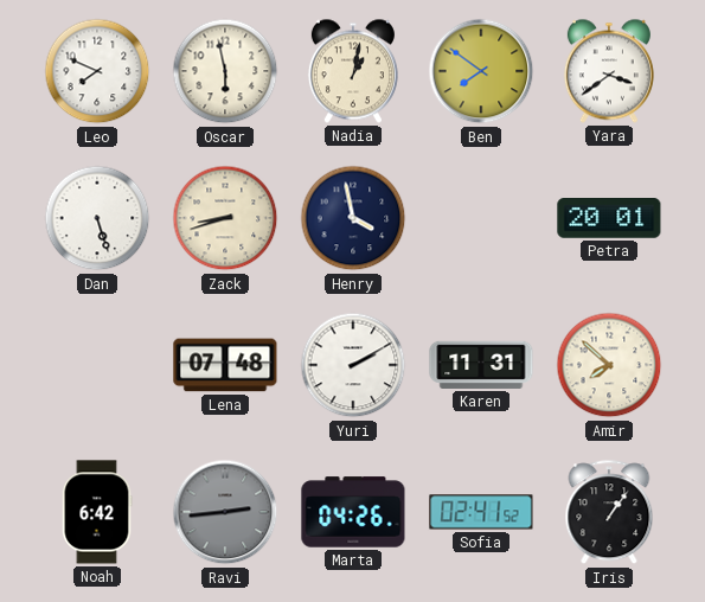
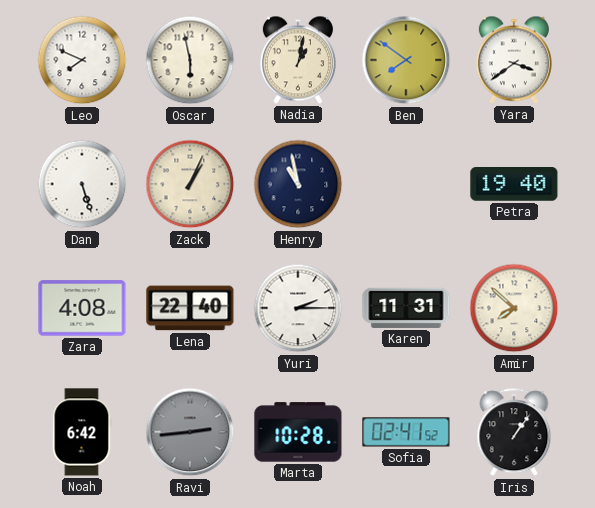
Zack: 8:42 -> 1:04 (190, 184)
Henry: 3:58 -> 10:58 (298, 184)
Petra: 20:01 -> 19:40 (514, 184)
Zara: none -> 4:08 (82, 308)
Lena: 07:48 -> 22:40 (190, 308)
Yuri: 2:10 -> 2:15 (298, 308)
Marta: 04:26 -> 10:28 (298, 432)
